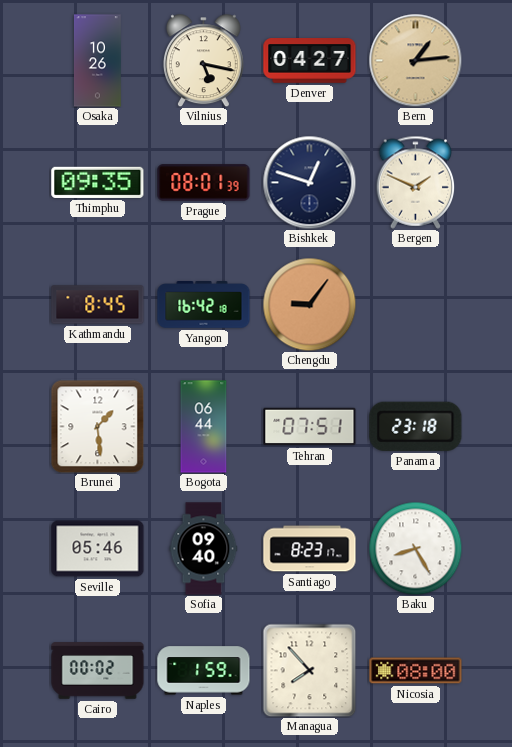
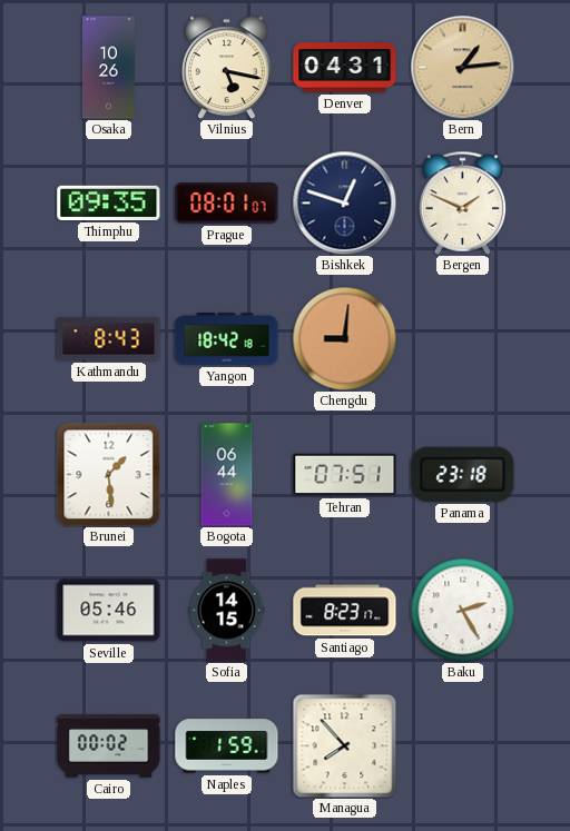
Denver: 04:27 -> 04:31 (345, 68)
Prague: 08:01:39 -> 08:01:07 (227, 204)
Kathmandu: 8:45 -> 8:43 (109, 339)
Yangon: 16:42 -> 18:42 (227, 339)
Chengdu: 9:06 -> 9:01 (344, 338)
Sofia: 09:40 -> 14:15 (227, 611)
Baku: 8:25 -> 2:25 (462, 610)
Nicosia: 08:00 -> none (416, 671)
